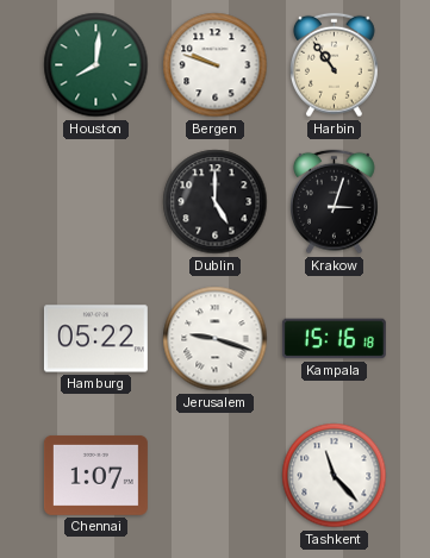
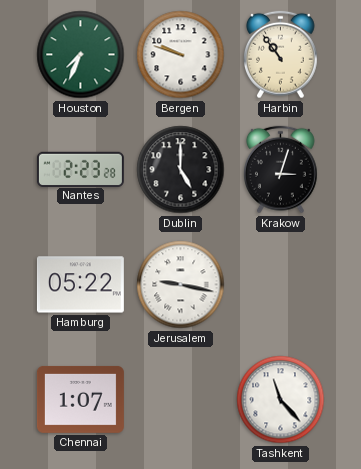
Houston: 8:01 -> 7:34 (81, 55)
Nantes: none -> 2:23 (80, 169)
Jerusalem: 9:18 -> 9:17 (181, 285)
Kampala: 15:16 -> none (334, 339)
